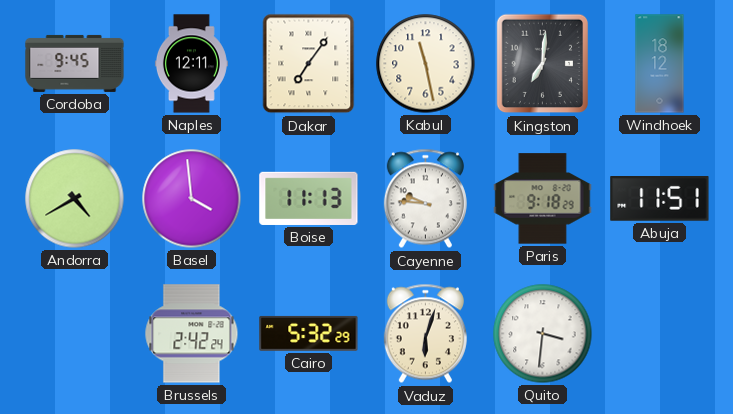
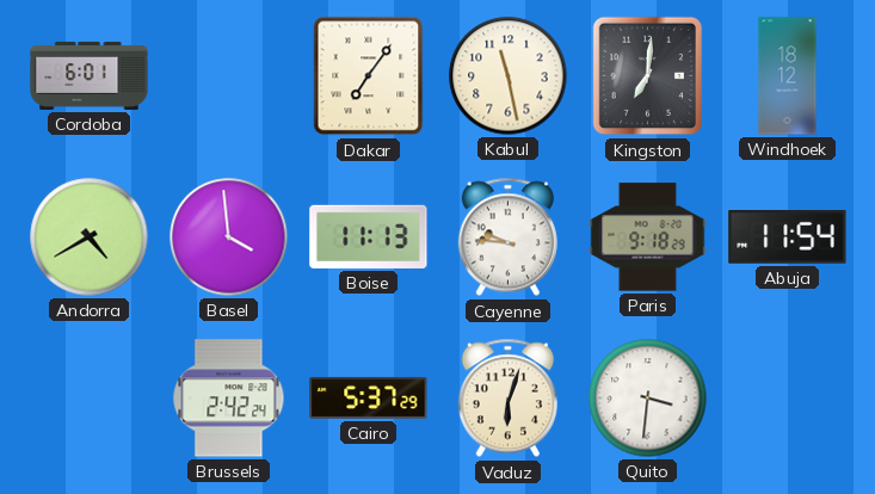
Cordoba: 9:45 -> 6:01 (90, 75)
Naples: 12:11 -> none (191, 64)
Abuja: 11:51 -> 11:54 (788, 237)
Cairo: 5:32 -> 5:37 (369, 397)
